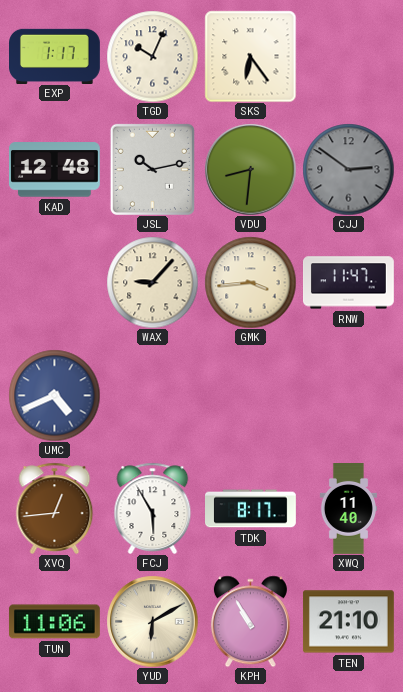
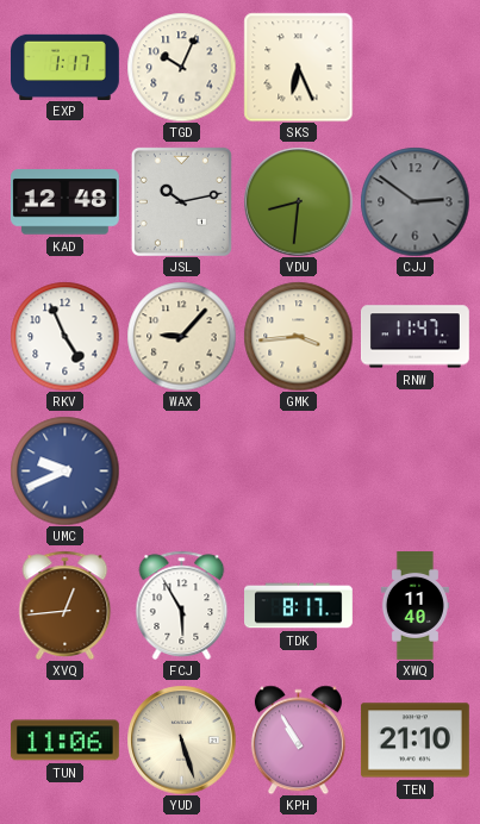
SKS: 6:24 -> 6:26 (298, 67)
RKV: none -> 4:56 (64, 336)
UMC: 4:41 -> 9:41 (64, 470)
YUD: 6:10 -> 5:27 (181, 739)
